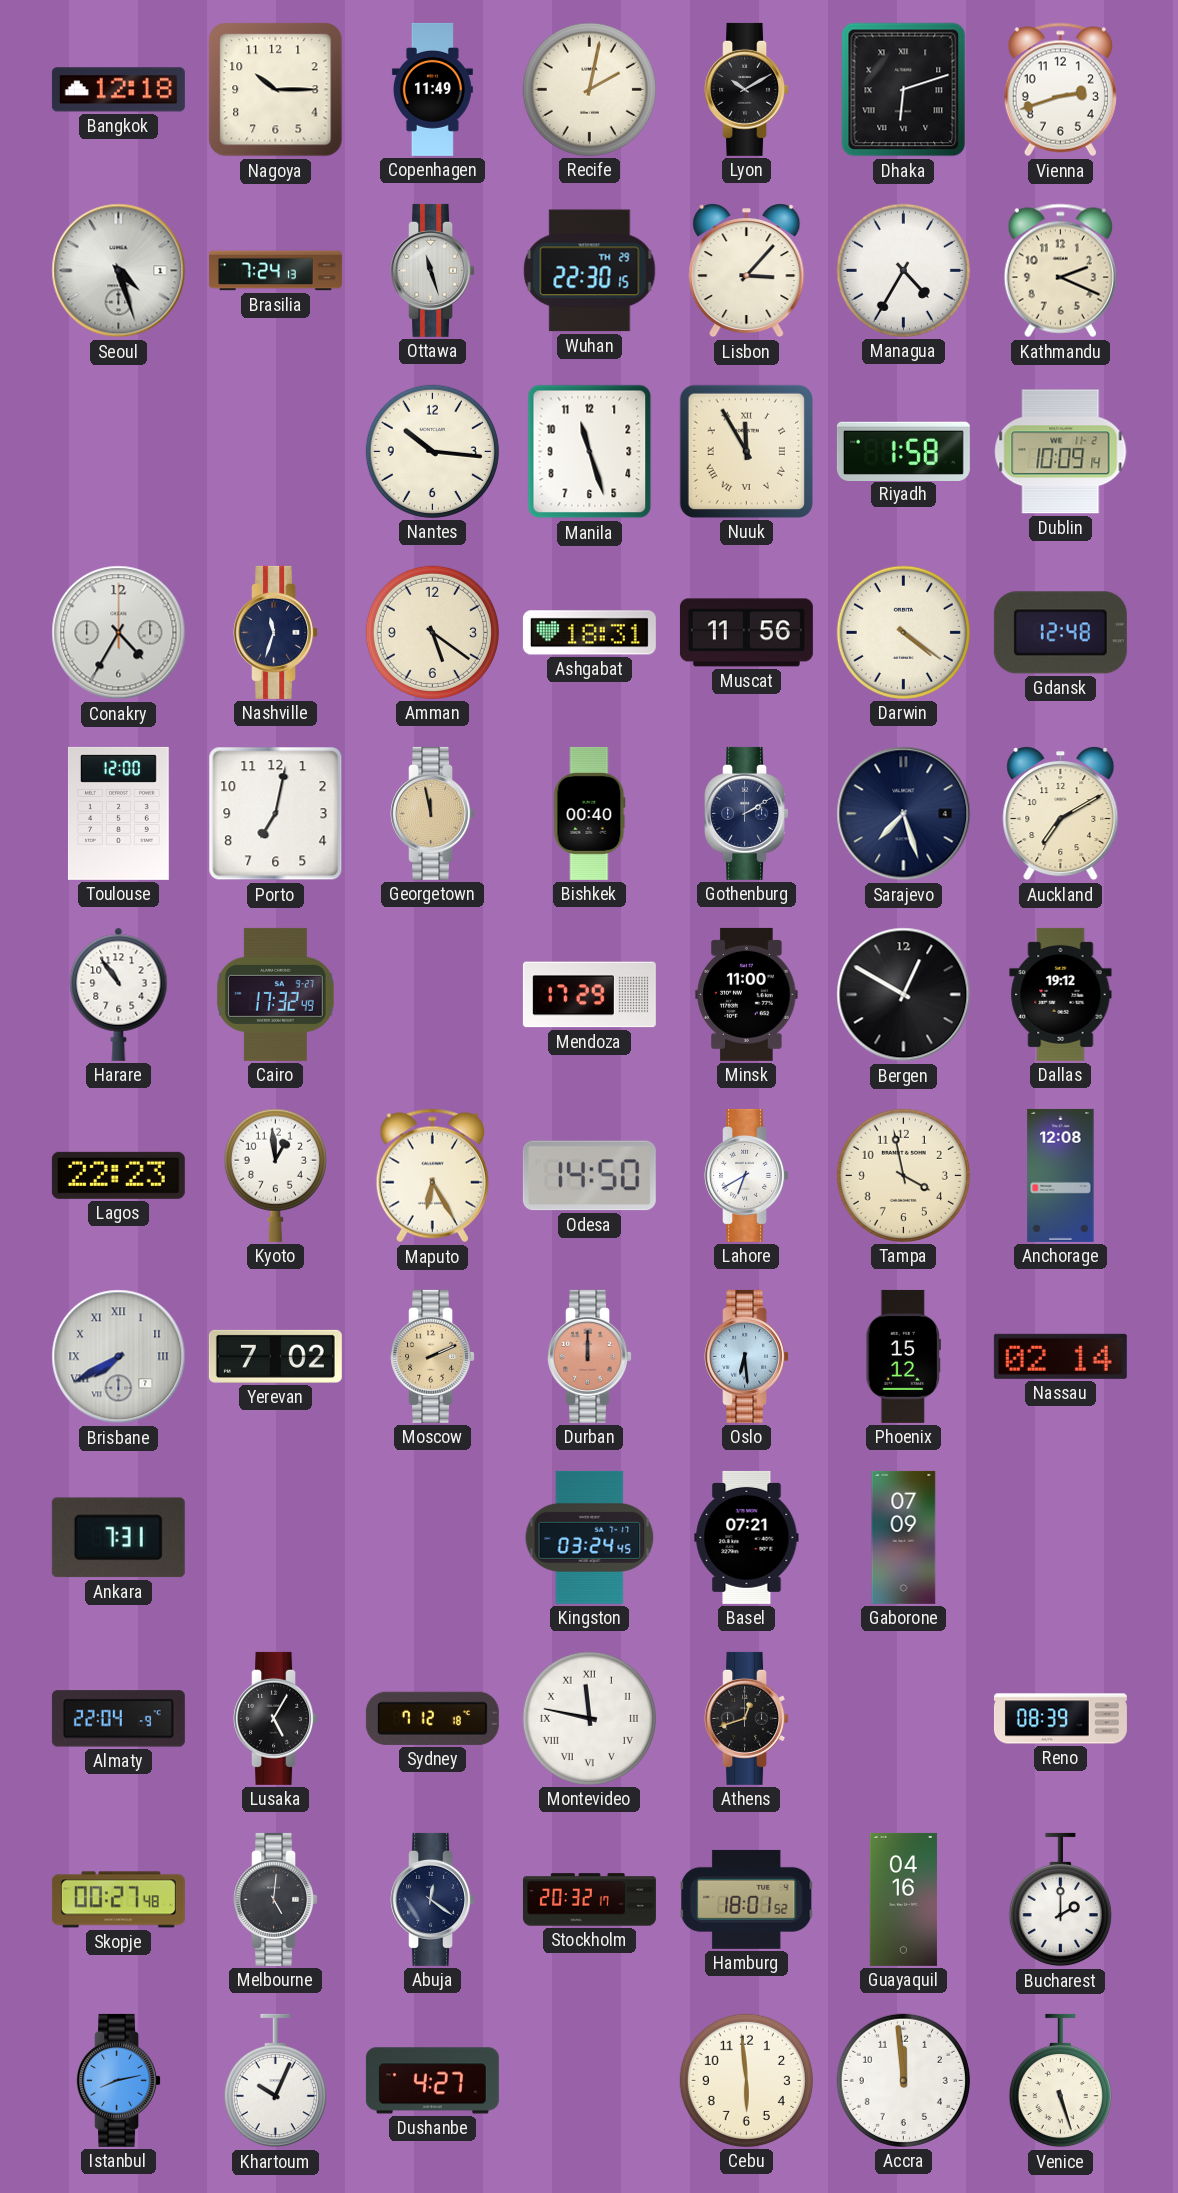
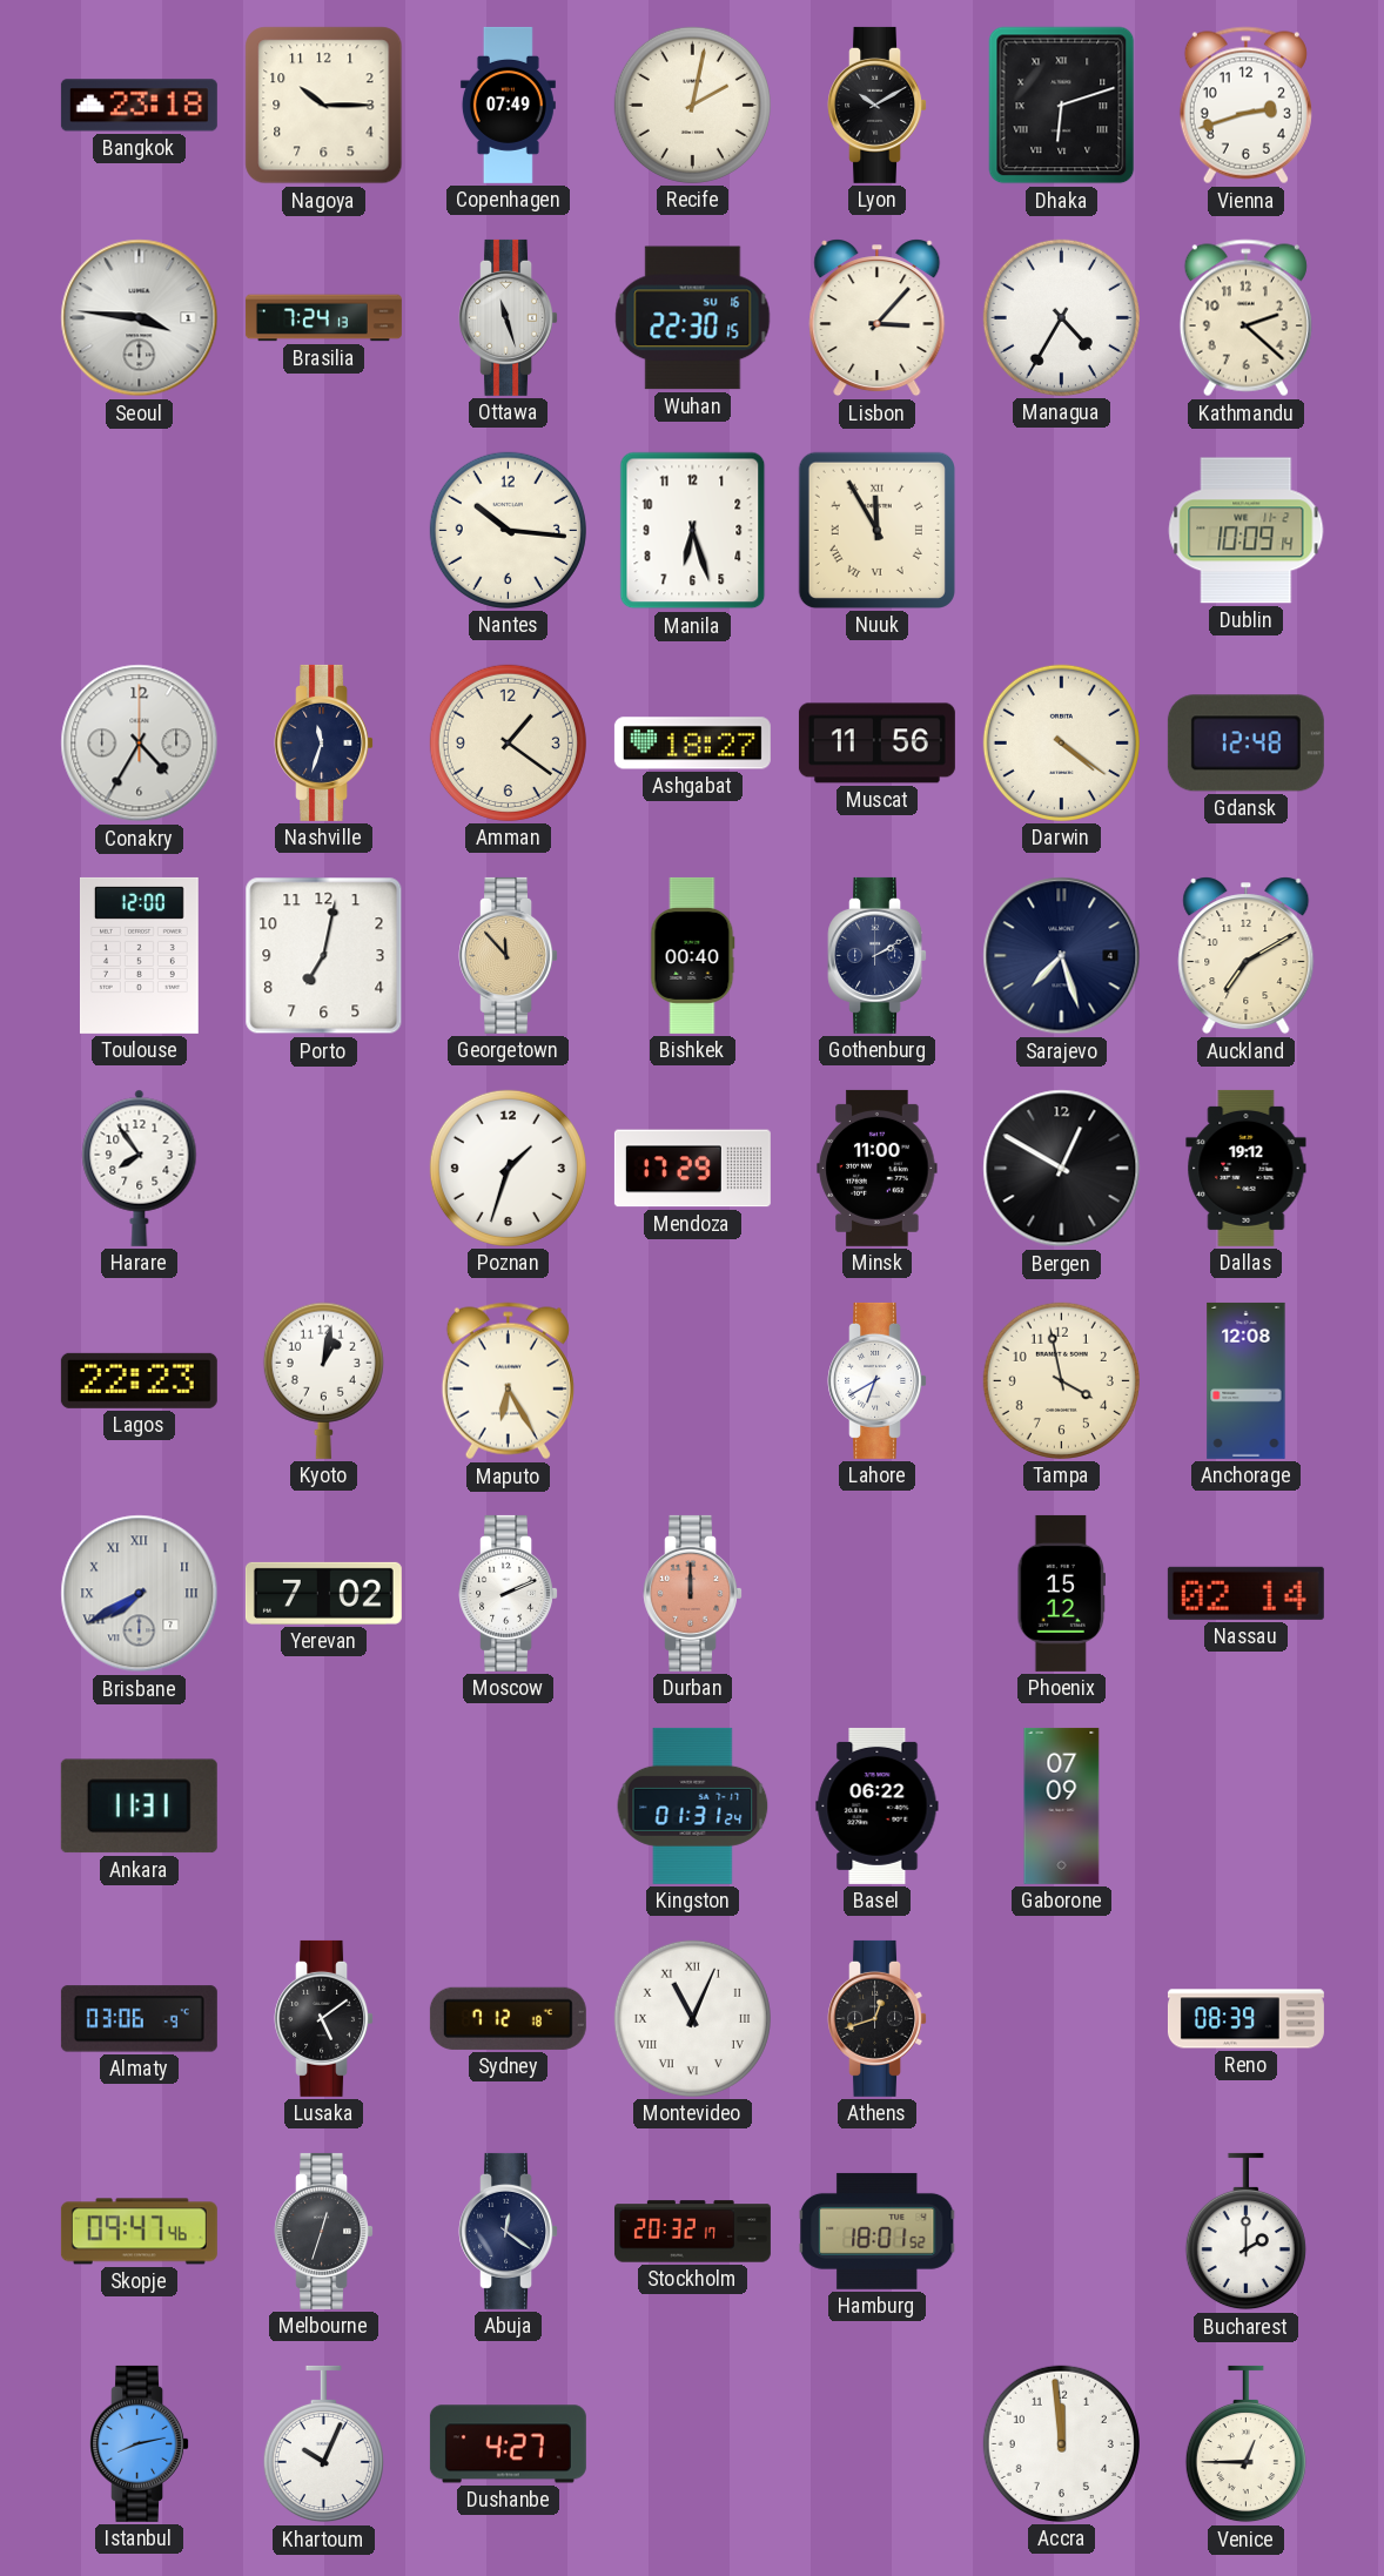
Bangkok: 12:18 -> 23:18 (139, 106)
Copenhagen: 11:49 -> 07:49 (508, 105)
Seoul: 4:27 -> 3:46 (140, 318)
Wuhan date: TH 29 -> SU 16 (693, 318)
Kathmandu: 2:19 -> 2:22 (1245, 318)
Manila: 11:27 -> 6:27 (693, 531)
Riyadh: 1:58 -> none (903, 451)
Amman: 5:21 -> 1:21 (508, 742)
Ashgabat: 18:31 -> 18:27 (692, 744)
Georgetown: 11:58 -> 11:53 (509, 955)
Harare: 10:54 -> 7:54 (140, 1168)
Cairo: 17:32 -> none (276, 994)
Poznan: none -> 1:33 (508, 1168)
Kyoto: 12:59 -> 1:02 (323, 1380)
Odesa: 14:50 -> none (589, 1176)
Moscow dial: champagne -> white (509, 1593)
Oslo: 6:29 -> none (747, 1356)
Ankara: 7:31 -> 11:31 (139, 1807)
Kingston: 03:24 -> 01:31 (693, 1805)
Basel: 07:21 -> 06:22 (878, 1805)
Almaty: 22:04 -> 03:06 (139, 2019)
Lusaka: 5:05 -> 5:09 (324, 2018)
Montevideo: 11:47 -> 11:04 (692, 2018)
Skopje: 00:27 -> 09:47 (139, 2232)
Melbourne: 5:01 -> 12:33 (324, 2231)
Guayaquil: 04:16 -> none (903, 1899)
Cebu: 5:59 -> none (746, 2080)
Venice: 5:27 -> 12:45 (1245, 2444)
